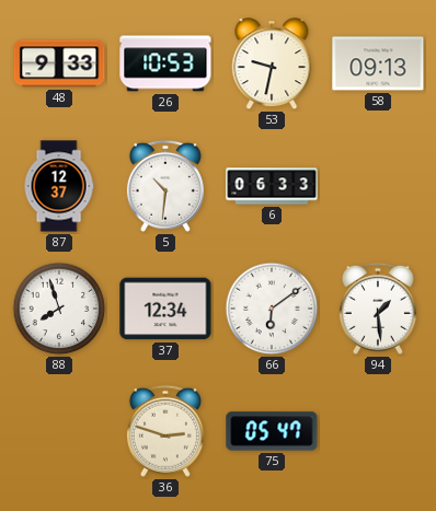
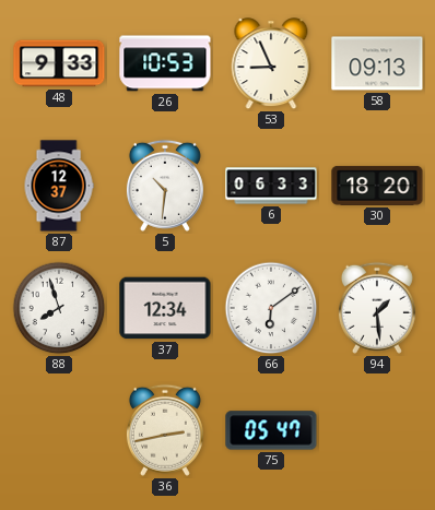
53: 9:32 -> 8:56 (271, 64)
30: none -> 18:20 (377, 186)
36: 2:48 -> 2:43 (165, 430)
